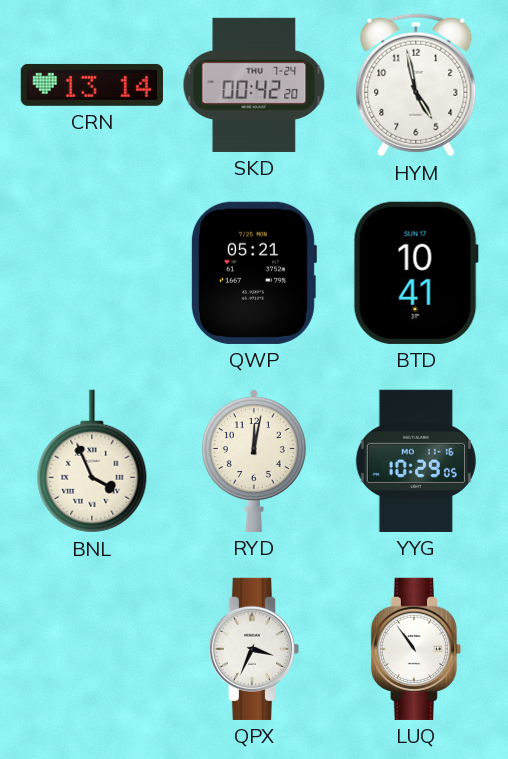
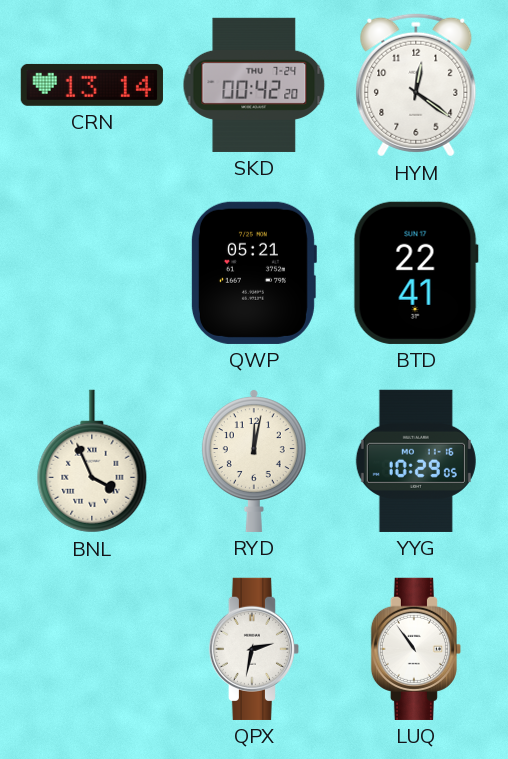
HYM: 4:58 -> 12:21 (416, 85)
BTD: 10:41 -> 22:41 (416, 273)
QPX: 3:34 -> 2:32 (253, 649)
